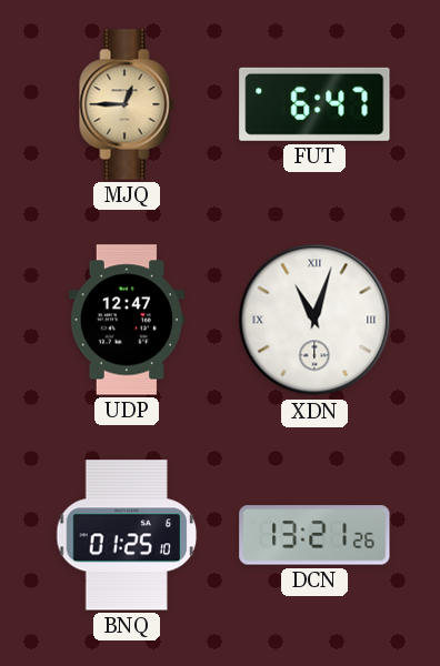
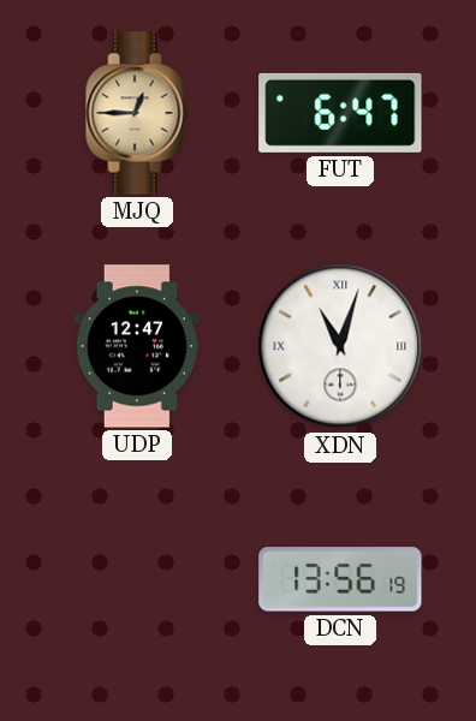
BNQ: 01:25 -> none (127, 535)
DCN: 13:21 -> 13:56 (340, 579)
